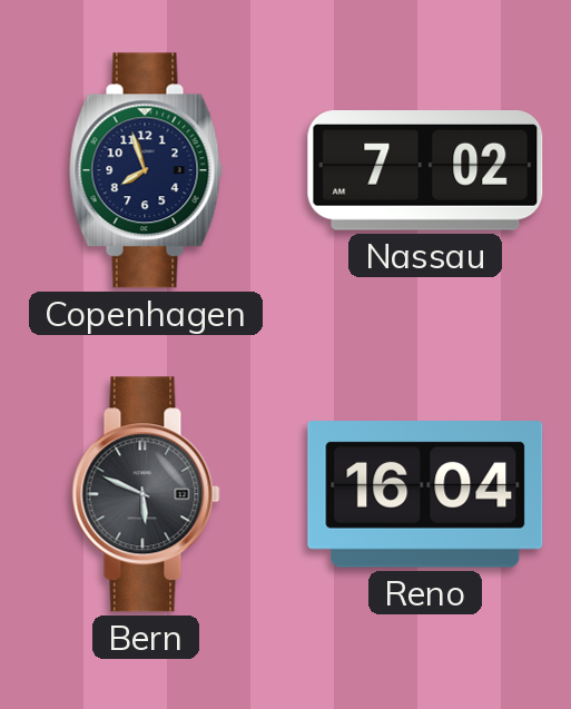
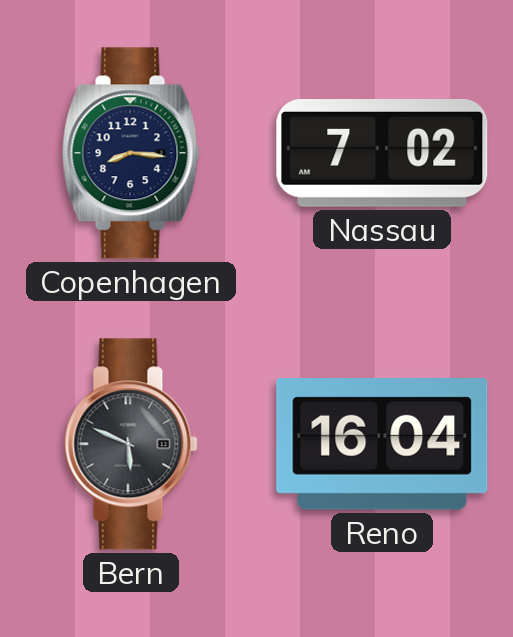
Copenhagen: 7:57 -> 8:16 (131, 153)
